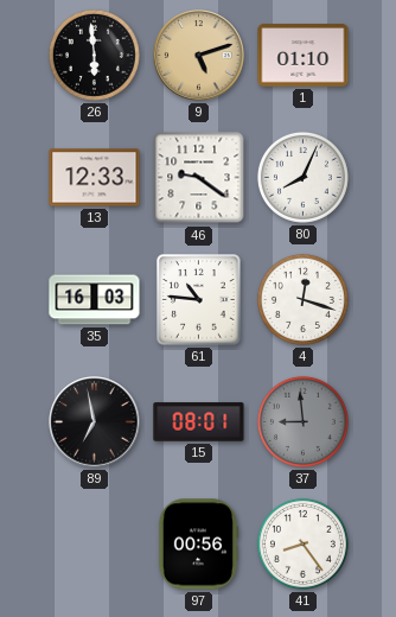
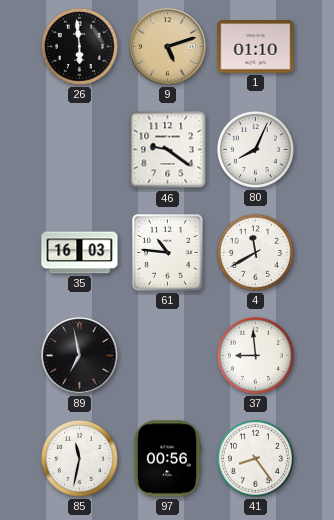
13: 12:33 -> none (95, 178)
4: 12:18 -> 11:40 (255, 252)
15: 08:01 -> none (199, 422)
37 dial: grey -> white (255, 355)
85: none -> 11:32 (79, 458)
